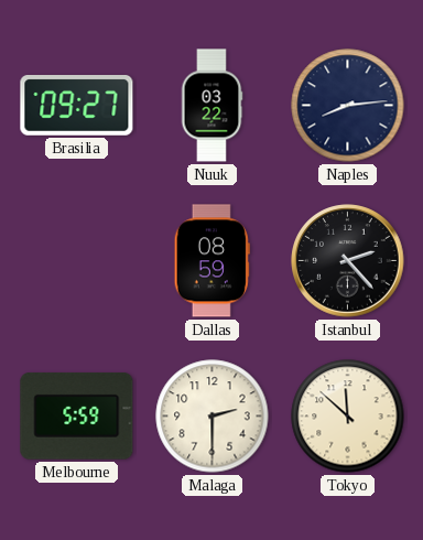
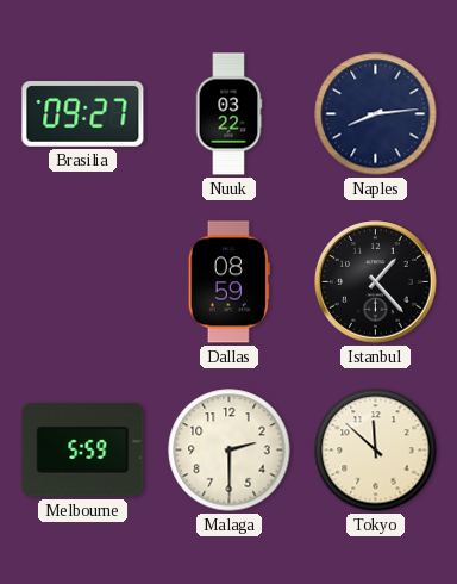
Istanbul: 2:23 -> 1:23 (376, 282)
